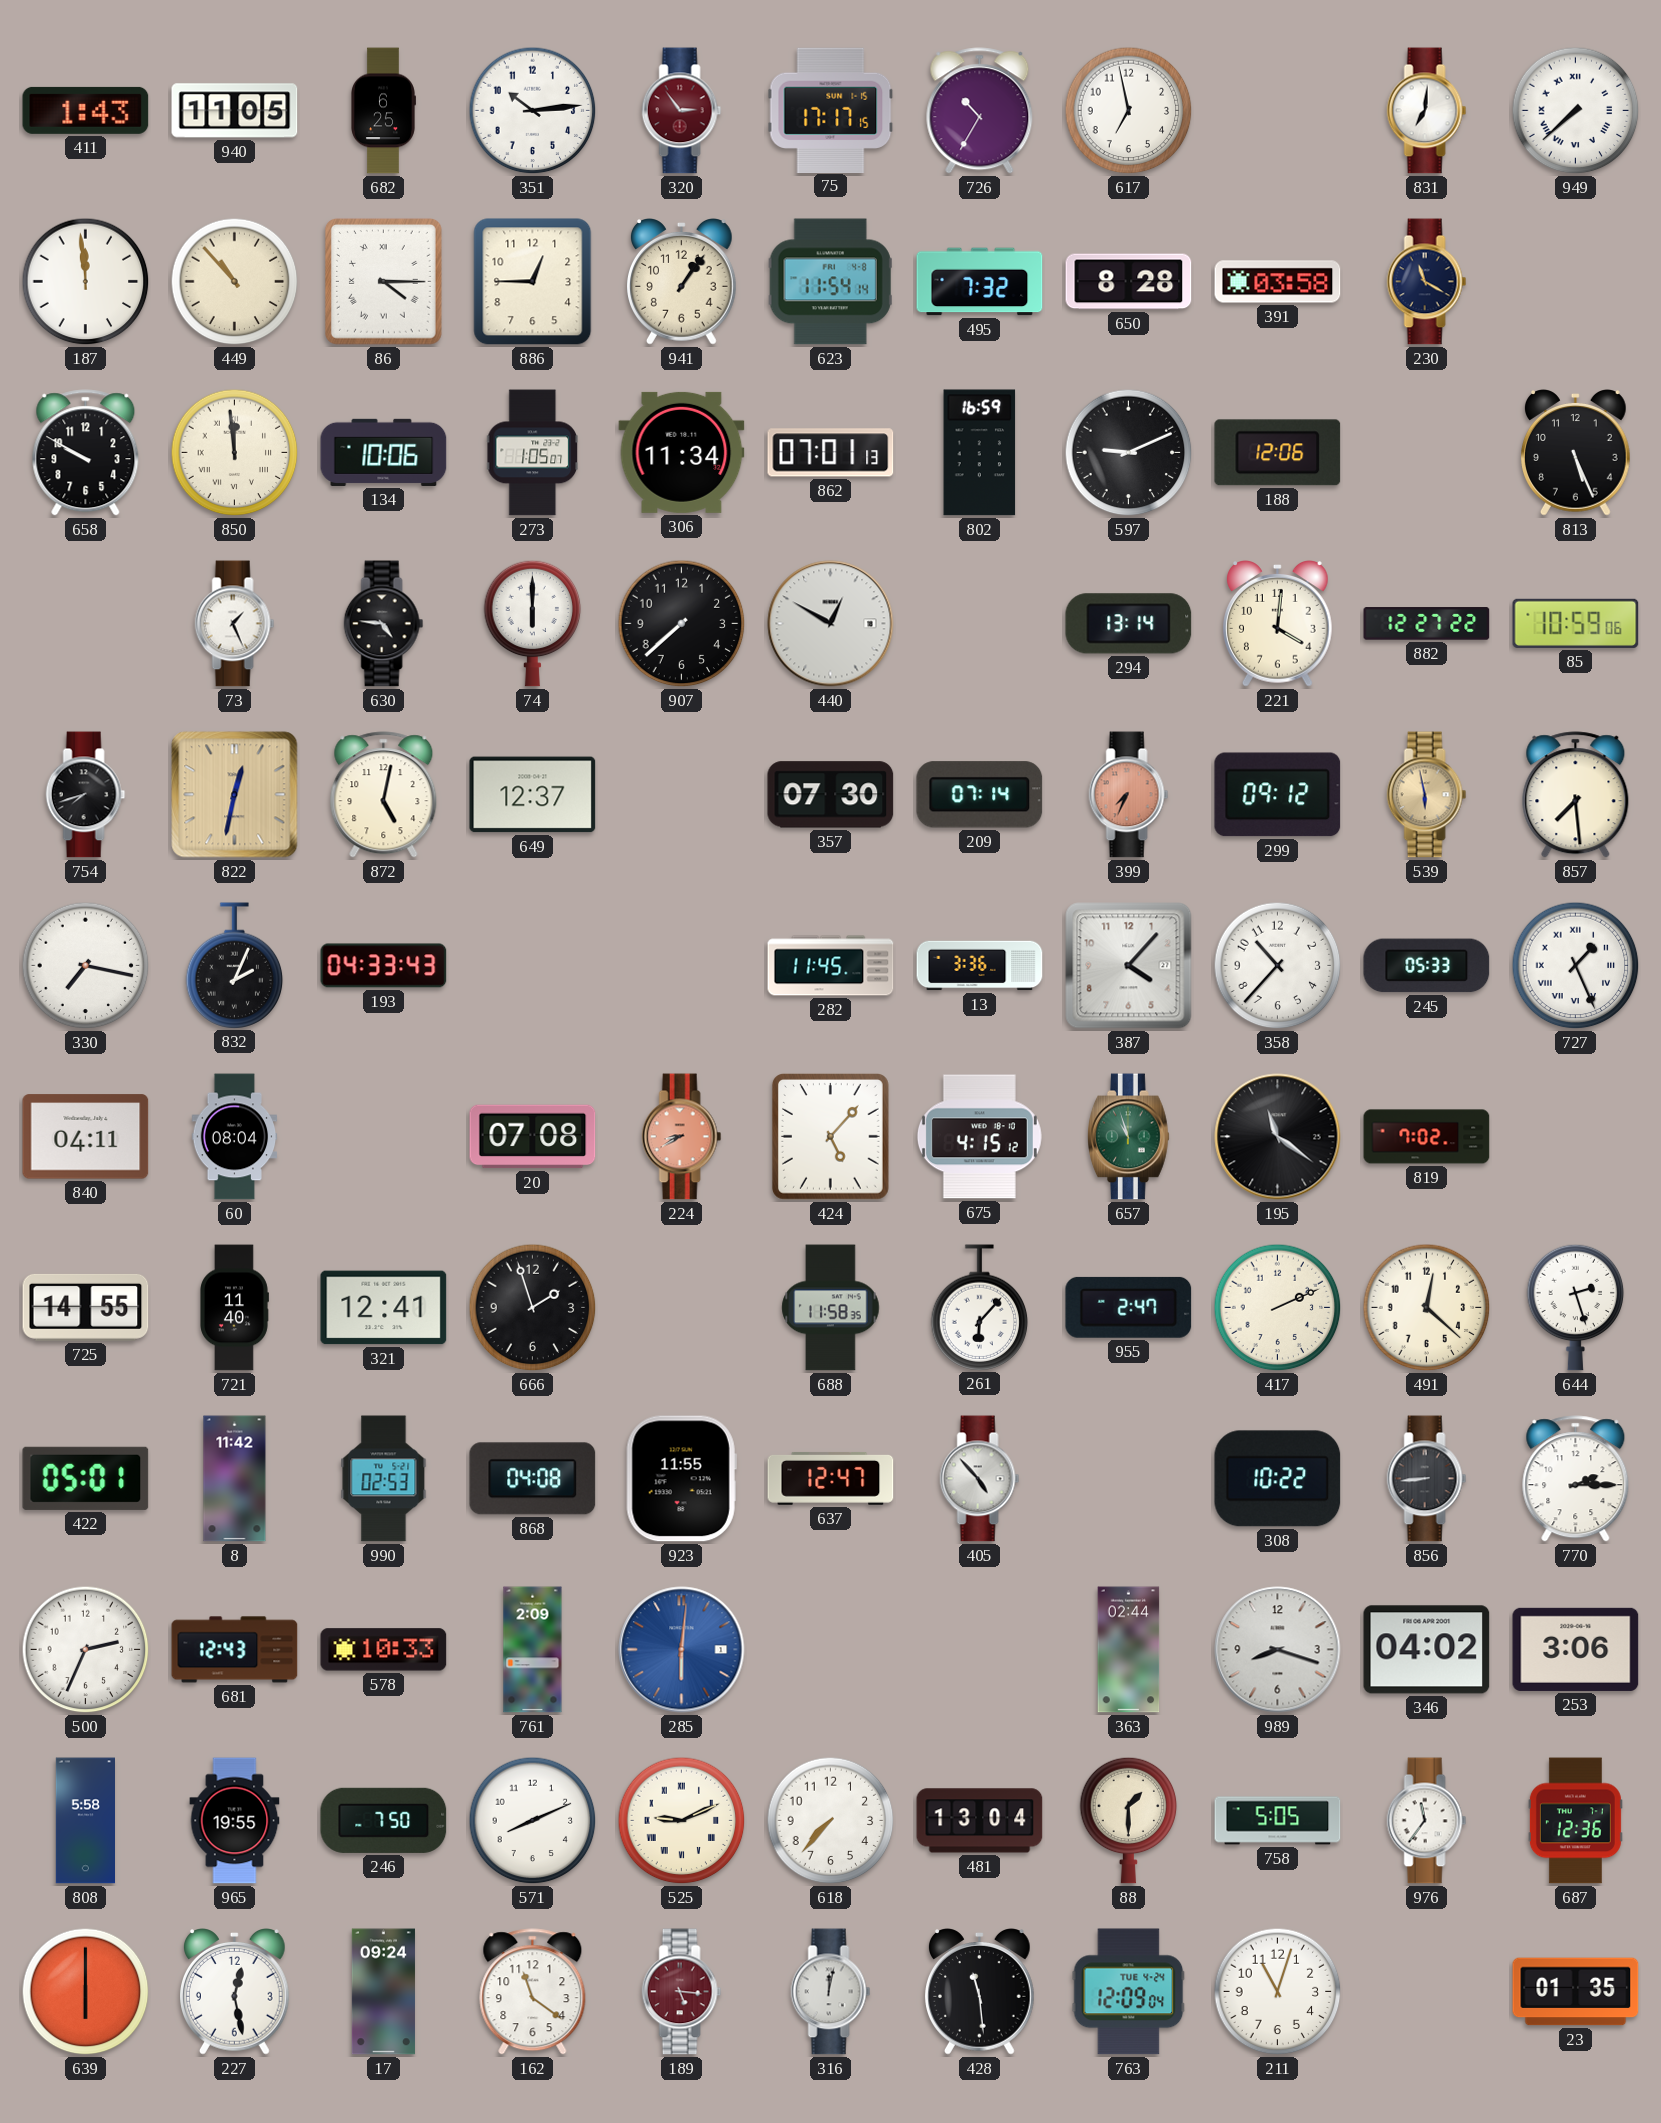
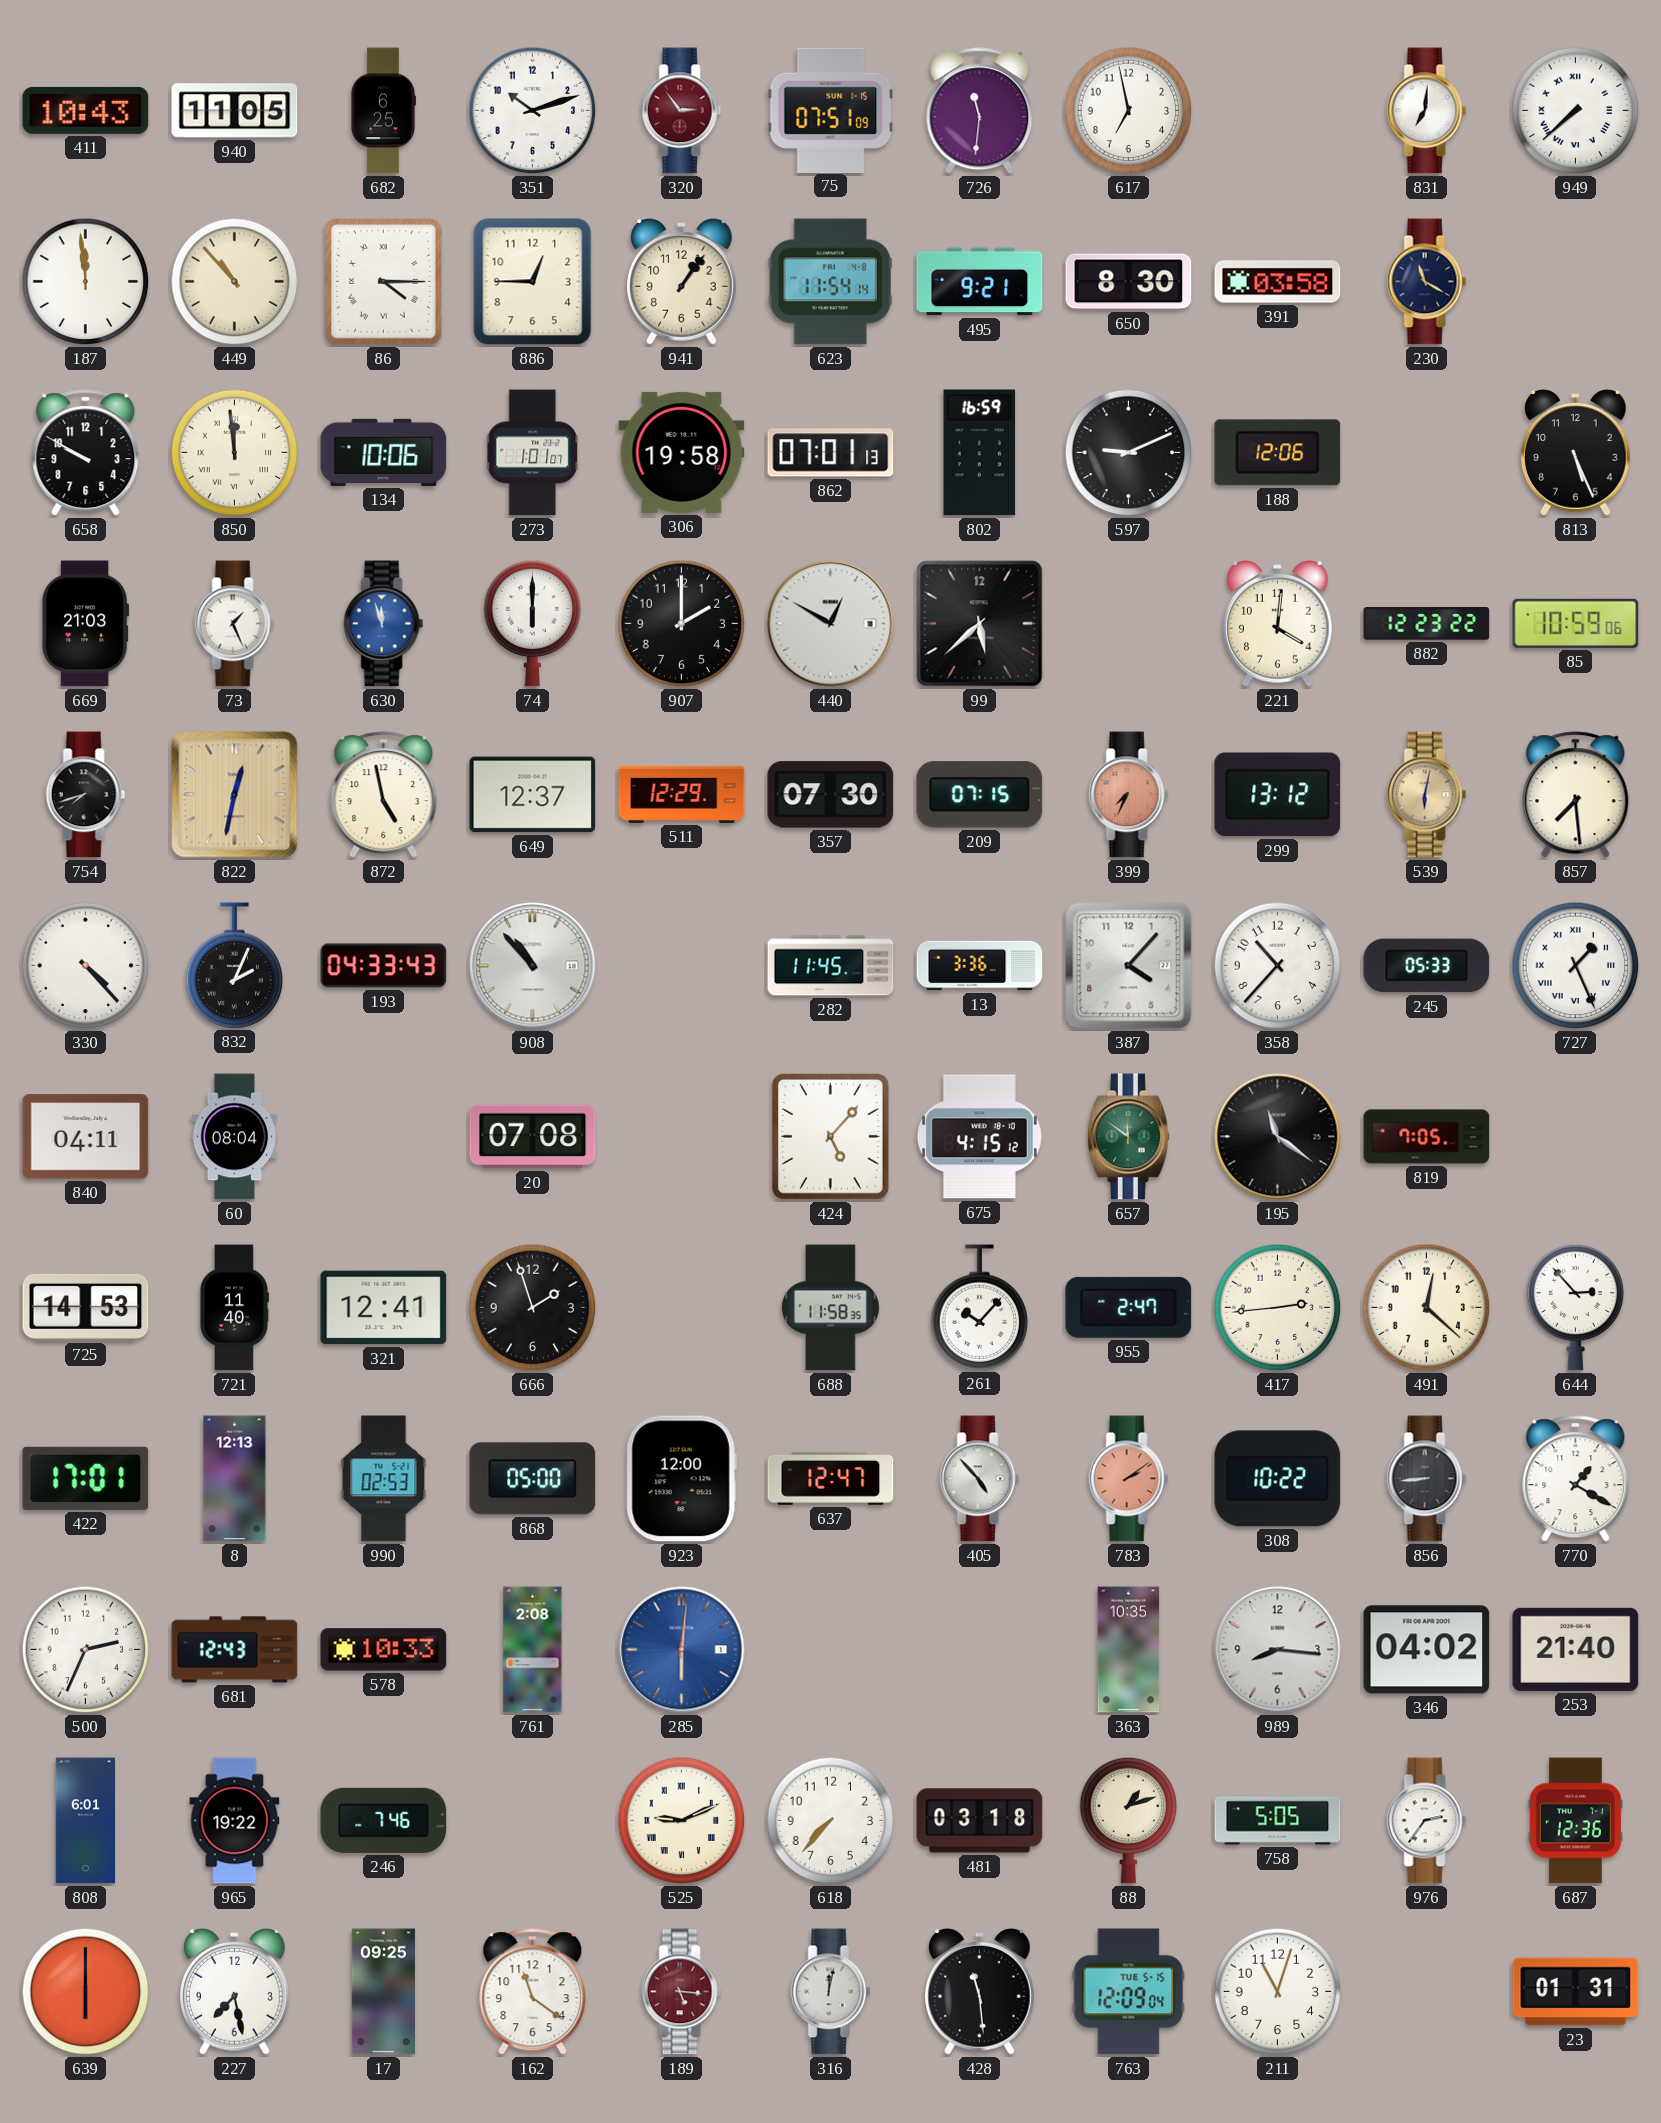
411: 1:43 -> 10:43 (86, 110)
351: 10:14 -> 10:12 (533, 111)
75: 17:17 -> 07:51 (831, 110)
726: 10:35 -> 11:31 (980, 111)
495: 7:32 -> 9:21 (980, 282)
650: 8:28 -> 8:30 (1129, 282)
273: 1:05 -> 1:01 (532, 453)
306: 11:34 -> 19:58 (682, 452)
669: none -> 21:03 (86, 624)
630: 4:46 -> 11:57 (384, 624)
630 dial: black -> blue (384, 624)
907: 7:38 -> 2:00 (682, 624)
99: none -> 5:38 (980, 624)
294: 13:14 -> none (1129, 624)
882: 12:27 -> 12:23 (1427, 624)
872: 5:02 -> 4:58 (384, 795)
511: none -> 12:29 (682, 794)
209: 07:14 -> 07:15 (980, 795)
299: 09:12 -> 13:12 (1278, 795)
539: 5:58 -> 6:02 (1427, 795)
330: 7:17 -> 4:23 (86, 966)
908: none -> 10:53 (533, 966)
224: 8:40 -> none (682, 1137)
657: 10:57 -> 11:51 (1129, 1137)
819: 7:02 -> 7:05 (1427, 1137)
725: 14:55 -> 14:53 (86, 1307)
261: 6:07 -> 10:07 (980, 1307)
417: 2:11 -> 2:44 (1278, 1308)
644: 2:27 -> 2:53 (1576, 1307)
422: 05:01 -> 17:01 (86, 1478)
8: 11:42 -> 12:13 (235, 1479)
868: 04:08 -> 05:00 (533, 1479)
923: 11:55 -> 12:00 (681, 1479)
783: none -> 2:09 (1129, 1479)
770: 2:15 -> 1:20 (1576, 1479)
761: 2:09 -> 2:08 (533, 1650)
363: 02:44 -> 10:35 (1129, 1650)
989: 8:18 -> 8:16 (1278, 1650)
253: 3:06 -> 21:40 (1576, 1649)
808: 5:58 -> 6:01 (85, 1821)
965: 19:55 -> 19:22 (235, 1821)
246: 7:50 -> 7:46 (384, 1820)
571: 8:11 -> none (533, 1821)
481: 13:04 -> 03:18 (980, 1821)
88: 1:30 -> 1:12 (1129, 1820)
976: 11:36 -> 2:36 (1427, 1821)
227: 12:28 -> 7:28 (235, 1992)
17: 09:24 -> 09:25 (383, 1992)
763 date: TUE 4-24 -> TUE 5-15 (1129, 1992)
23: 01:35 -> 01:31 (1576, 1992)
